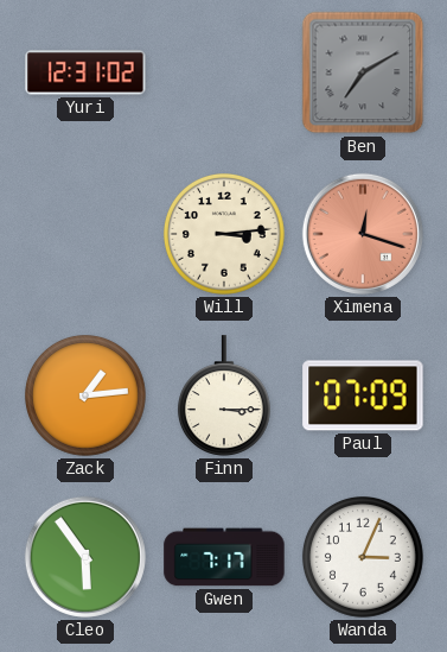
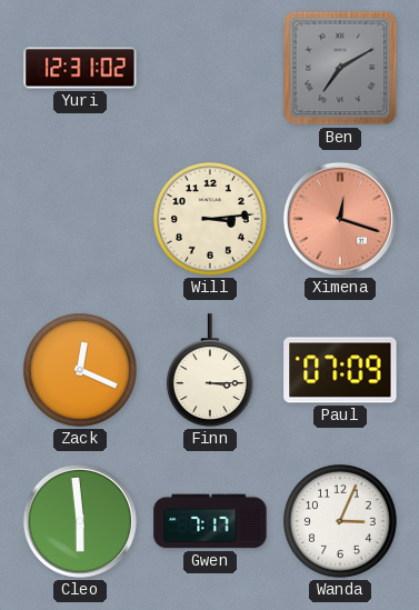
Zack: 1:14 -> 12:19 (80, 371)
Cleo: 5:54 -> 5:59 (80, 521)
